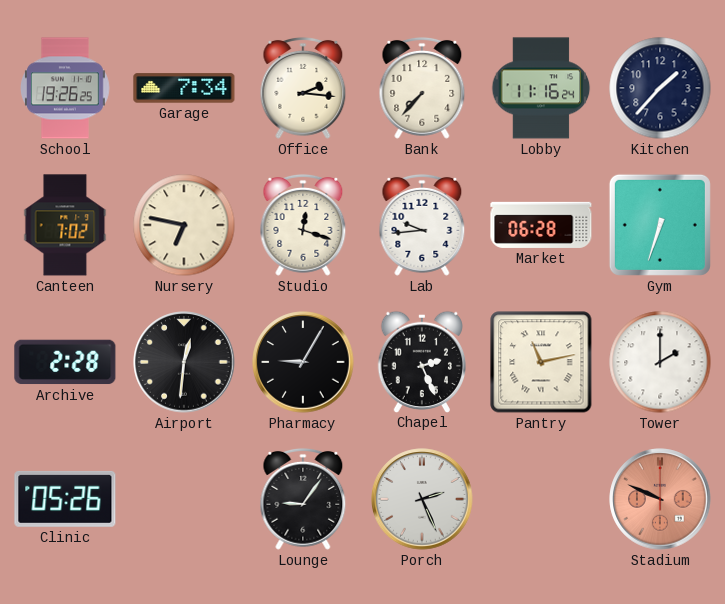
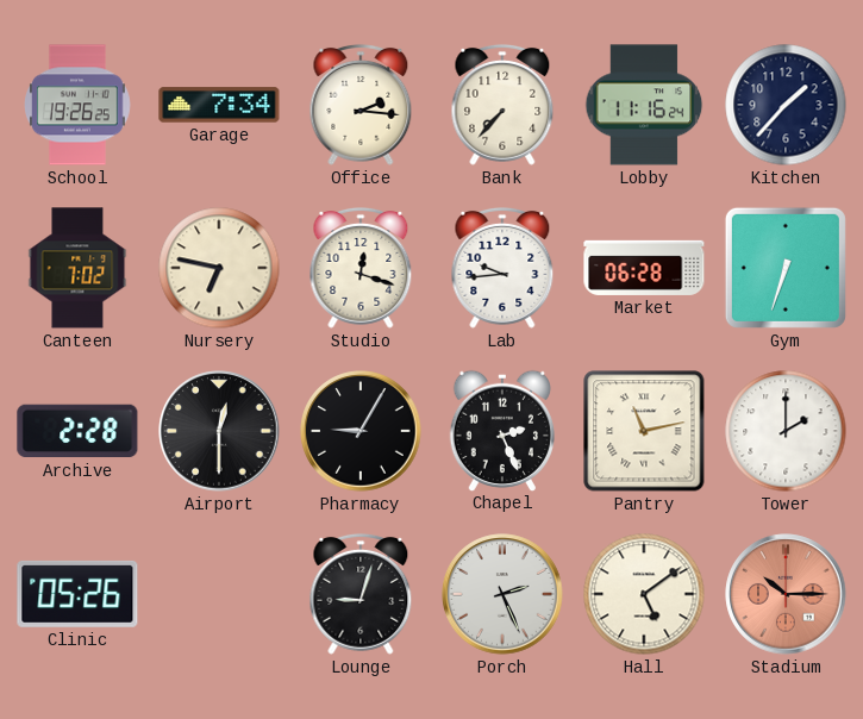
Airport: 12:31 -> 12:30 (219, 431)
Lounge: 9:06 -> 9:03 (361, 594)
Hall: none -> 5:09 (644, 594)
Stadium: 9:49 -> 10:15 (786, 594)
